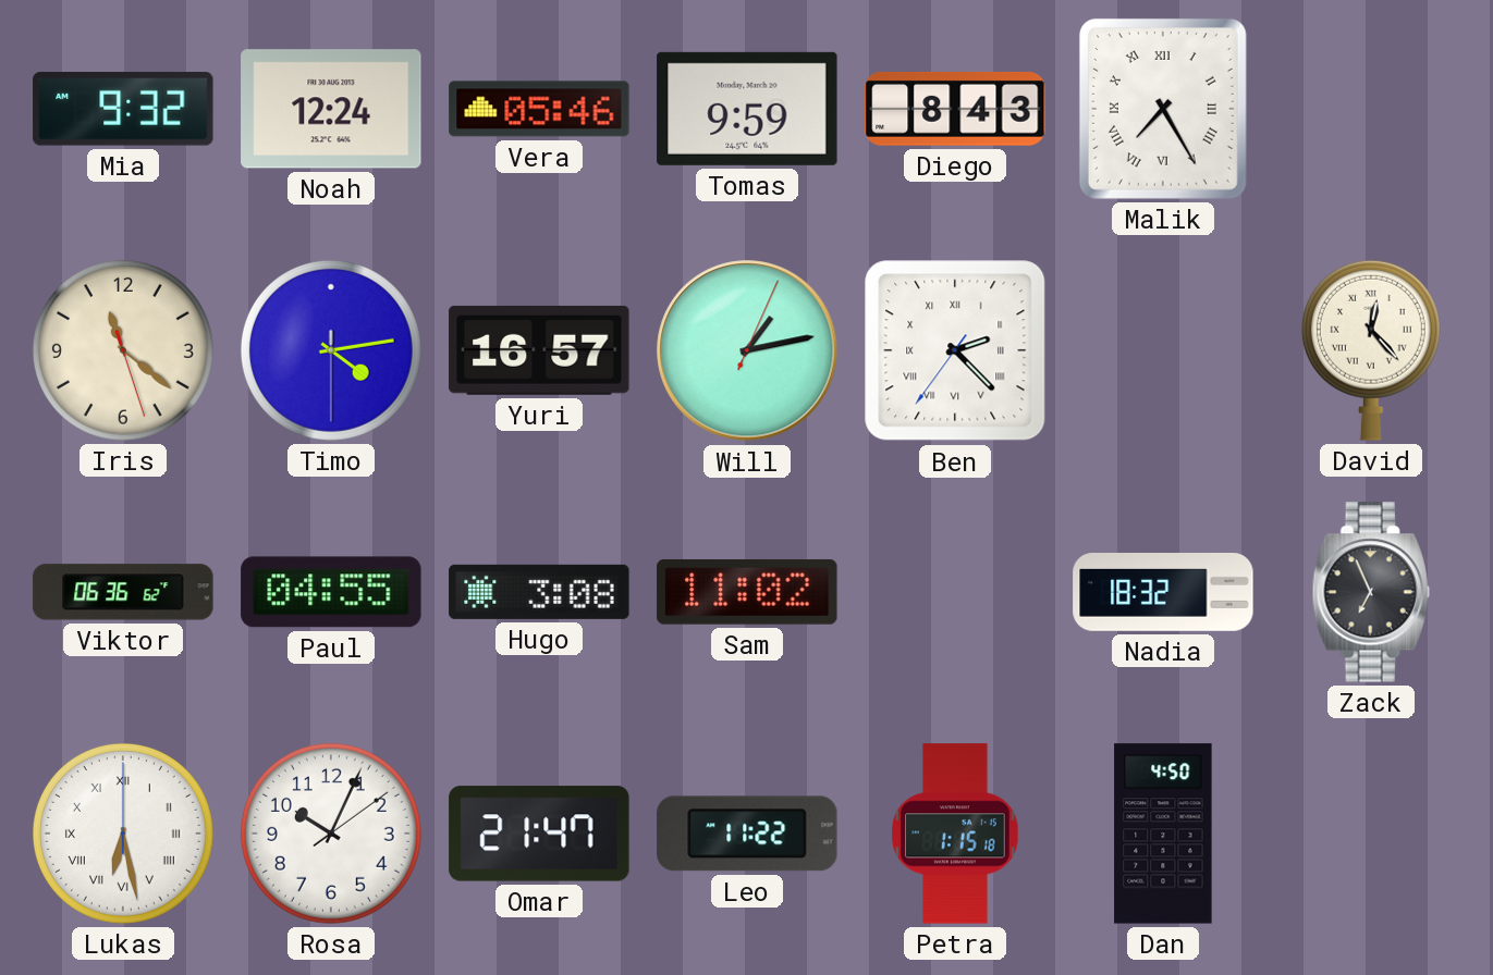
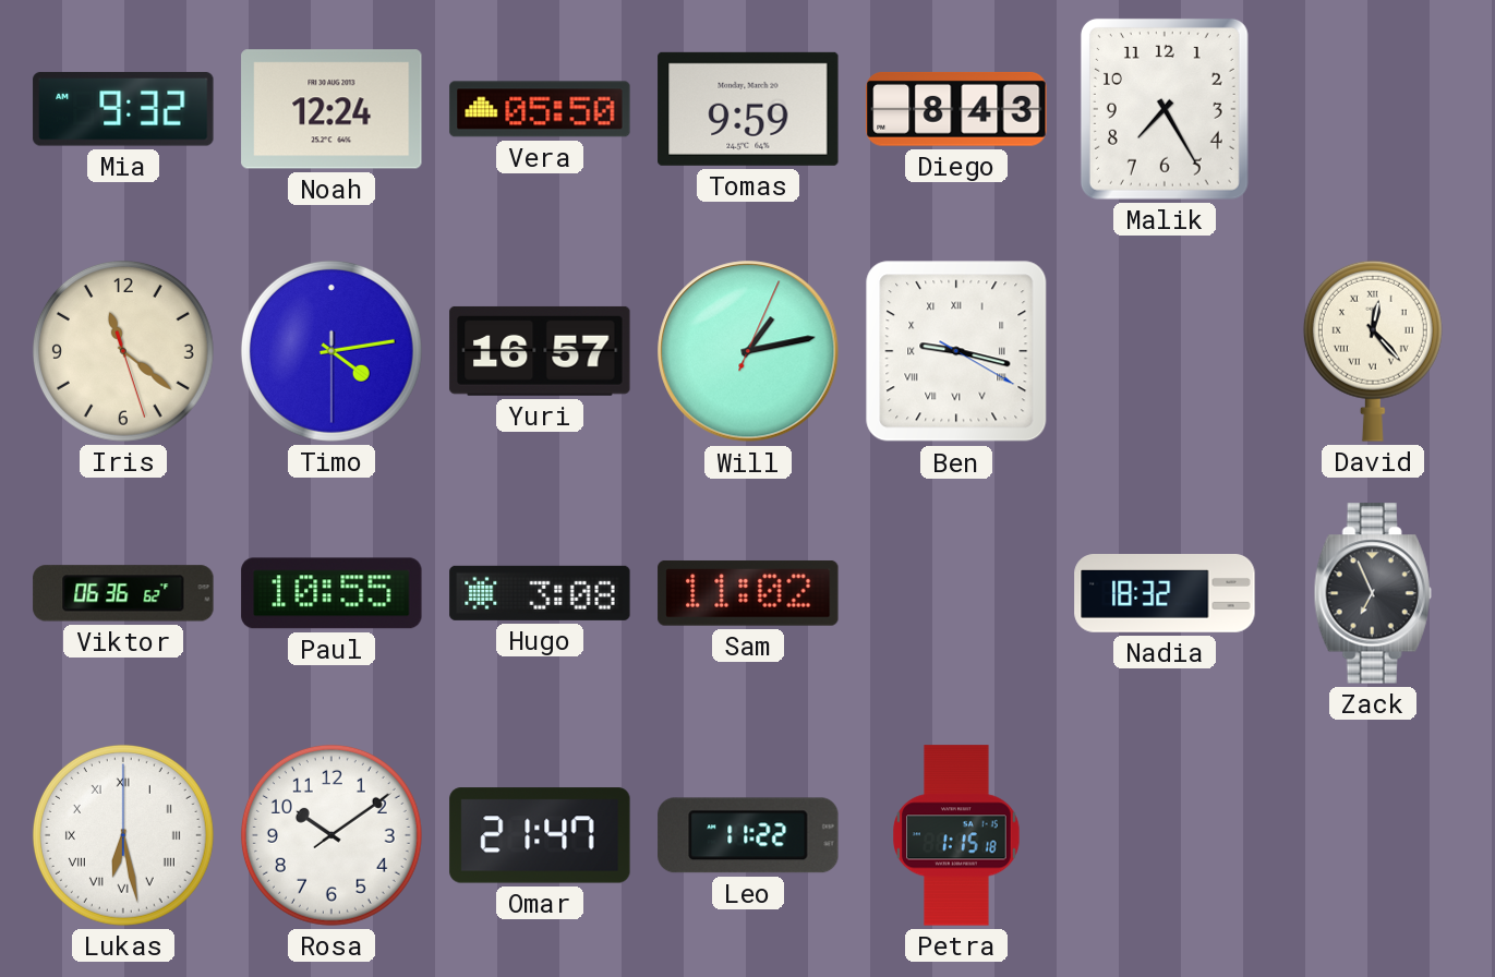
Vera: 05:46 -> 05:50 (540, 109)
Malik numerals: Roman -> Arabic (1165, 109)
Ben: 2:22 -> 9:17 (956, 351)
Paul: 04:55 -> 10:55 (331, 593)
Rosa: 10:04 -> 10:09 (331, 835)
Dan: 4:50 -> none (1163, 834)
